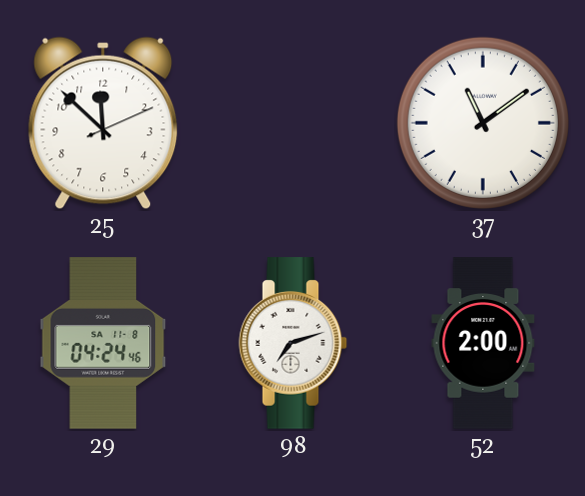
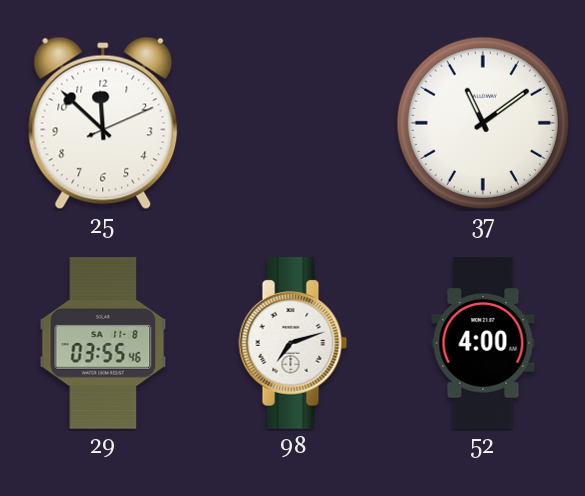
29: 04:24 -> 03:55 (103, 343)
52: 2:00 -> 4:00 (483, 343)
